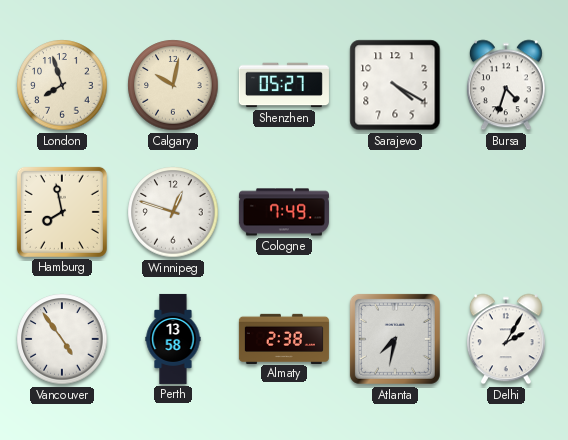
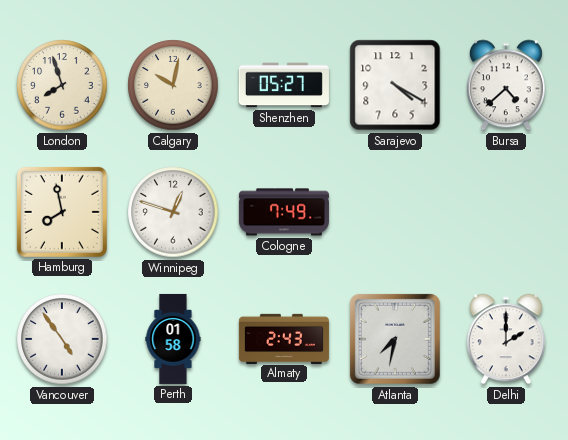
Bursa: 4:33 -> 4:38 (506, 85)
Perth: 13:58 -> 01:58 (173, 339)
Almaty: 2:38 -> 2:43 (284, 338)
Delhi: 2:05 -> 2:00 (506, 339)
